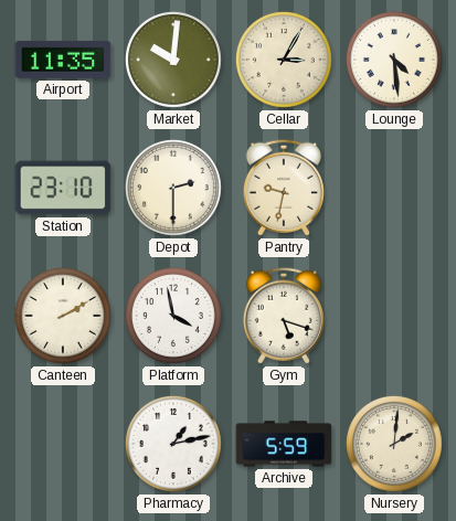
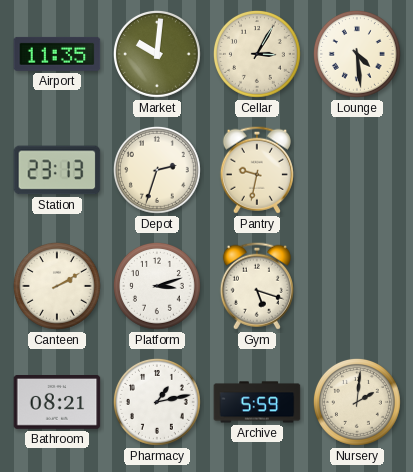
Station: 23:10 -> 23:13 (57, 170)
Depot: 2:30 -> 2:33 (157, 170)
Platform: 3:58 -> 3:12 (157, 286)
Bathroom: none -> 08:21 (57, 403)
